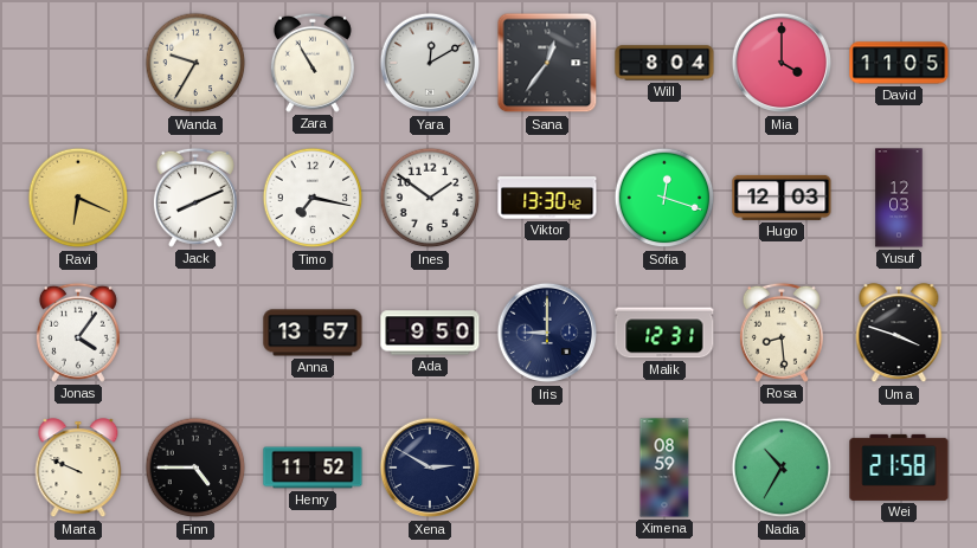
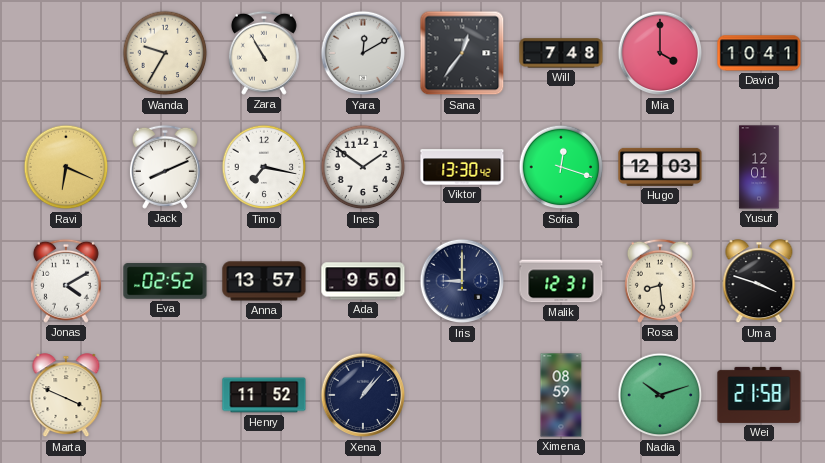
Will: 8:04 -> 7:48 (561, 53)
David: 11:05 -> 10:41 (759, 53)
Yusuf: 12:03 -> 12:01 (759, 167)
Jonas: 4:06 -> 4:10 (66, 281)
Eva: none -> 02:52 (165, 281)
Marta: 9:49 -> 3:49 (66, 396)
Finn: 4:45 -> none (195, 468)
Xena: 2:50 -> 1:07 (363, 395)
Nadia: 10:35 -> 10:12 (660, 395)
